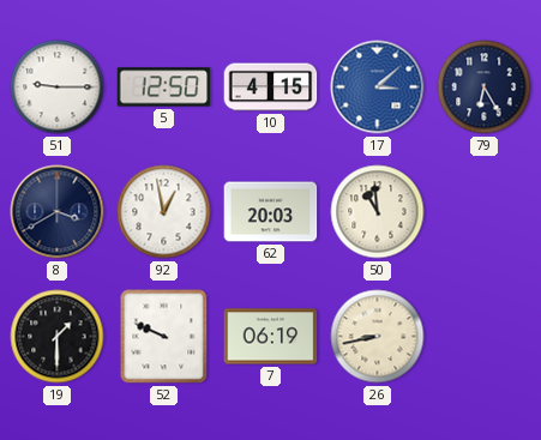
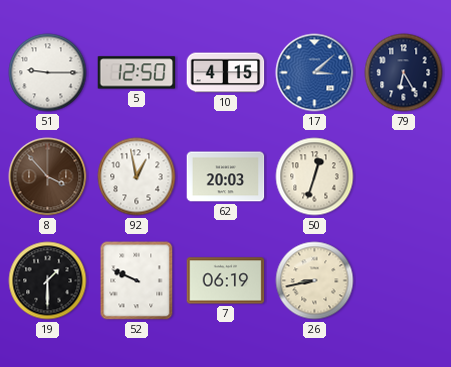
8: 3:40 -> 3:53 (48, 177)
8 dial: navy -> brown (48, 177)
50: 10:59 -> 12:33 (315, 177)
